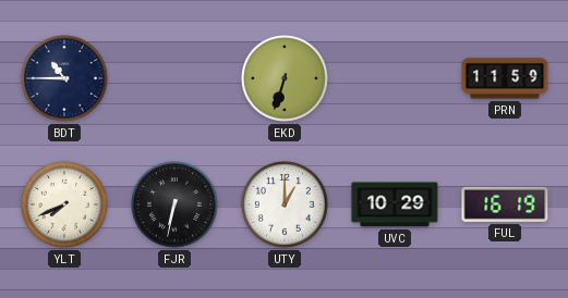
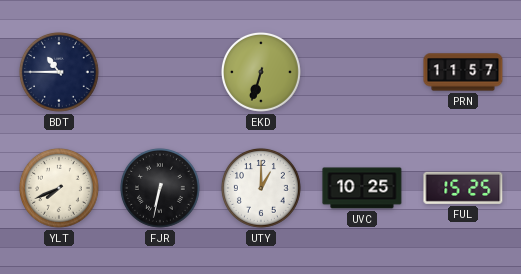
PRN: 11:59 -> 11:57 (463, 72)
UVC: 10:29 -> 10:25 (362, 188)
FUL: 16:19 -> 15:25 (463, 188)
